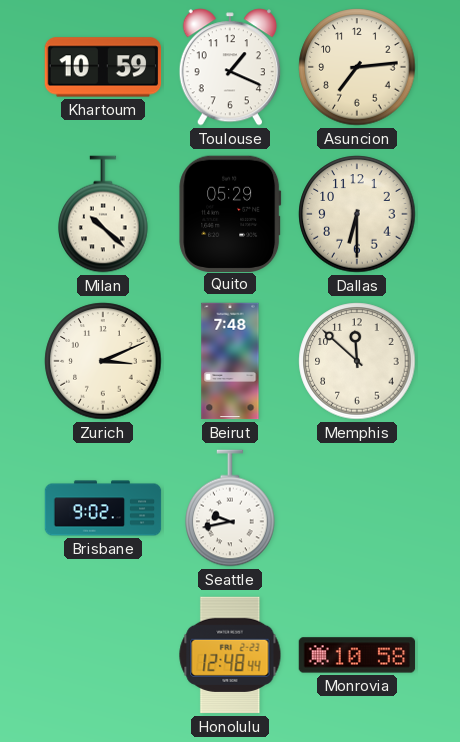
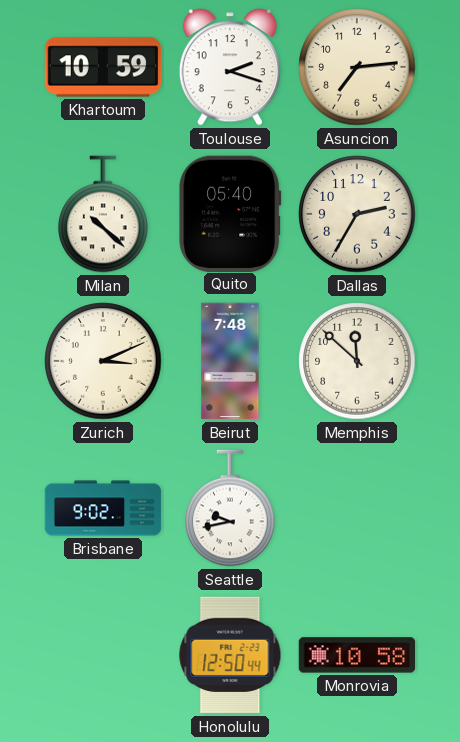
Toulouse: 1:19 -> 2:18 (230, 67)
Quito: 05:29 -> 05:40 (230, 213)
Dallas: 6:30 -> 2:35 (357, 214)
Honolulu: 12:48 -> 12:50 (230, 655)
